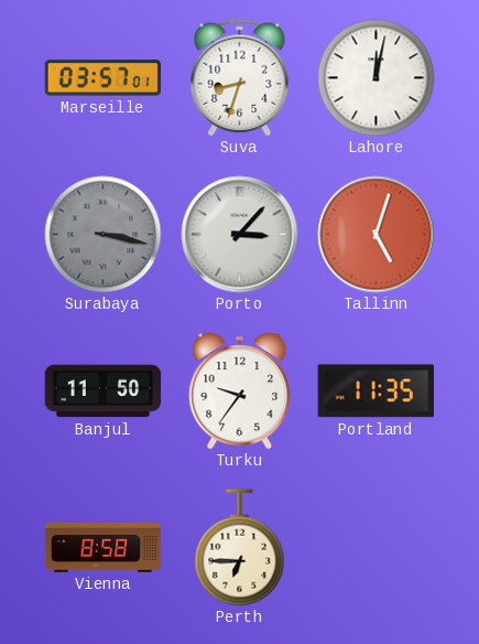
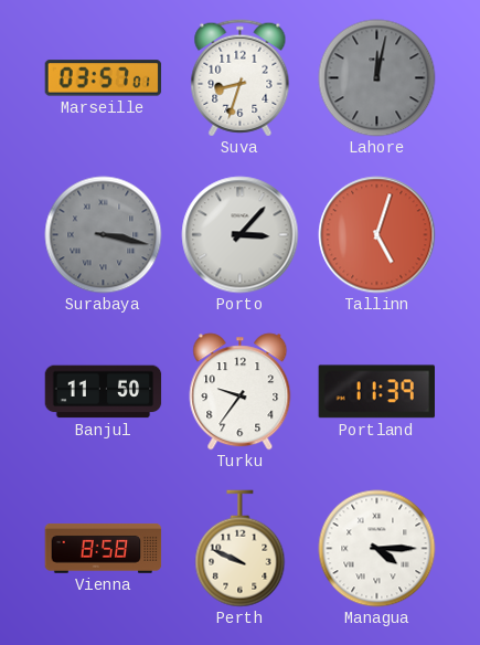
Lahore dial: white -> grey (377, 78)
Portland: 11:35 -> 11:39 (376, 392)
Perth: 6:45 -> 9:49 (241, 549)
Managua: none -> 4:15 (377, 549)
